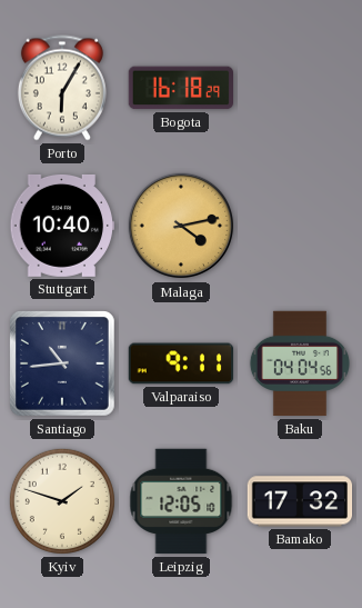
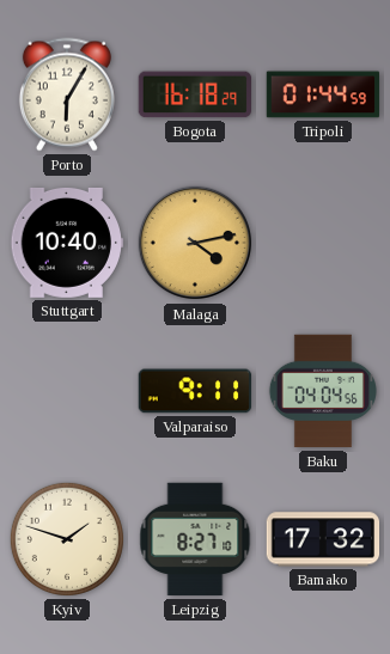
Tripoli: none -> 01:44 (323, 94)
Santiago: 10:44 -> none (63, 365)
Leipzig: 12:05 -> 8:27 (195, 539)
